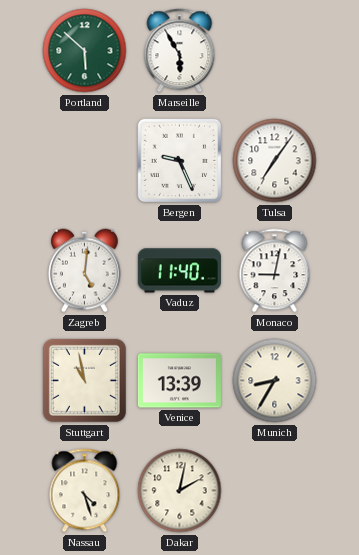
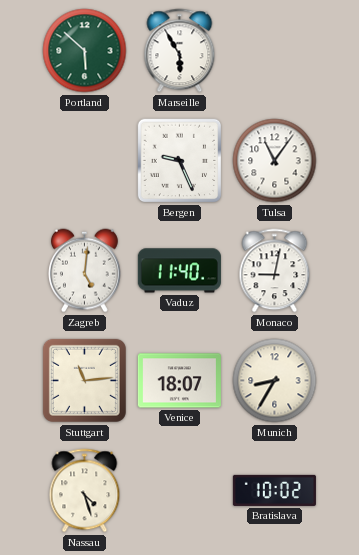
Tulsa: 7:06 -> 11:06 (275, 161)
Stuttgart: 10:58 -> 11:14 (84, 380)
Venice: 13:39 -> 18:07 (179, 381)
Dakar: 2:02 -> none (180, 491)
Bratislava: none -> 10:02 (274, 490)
